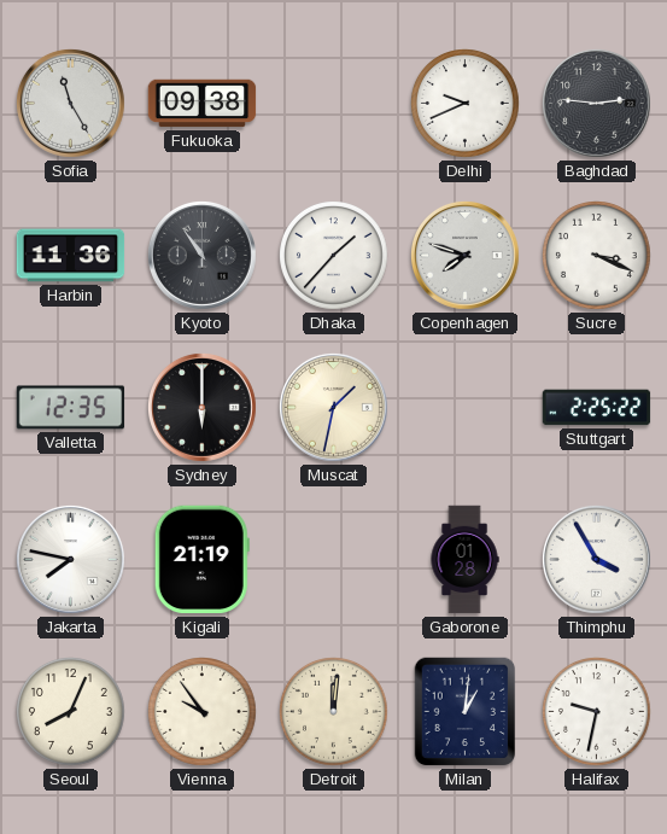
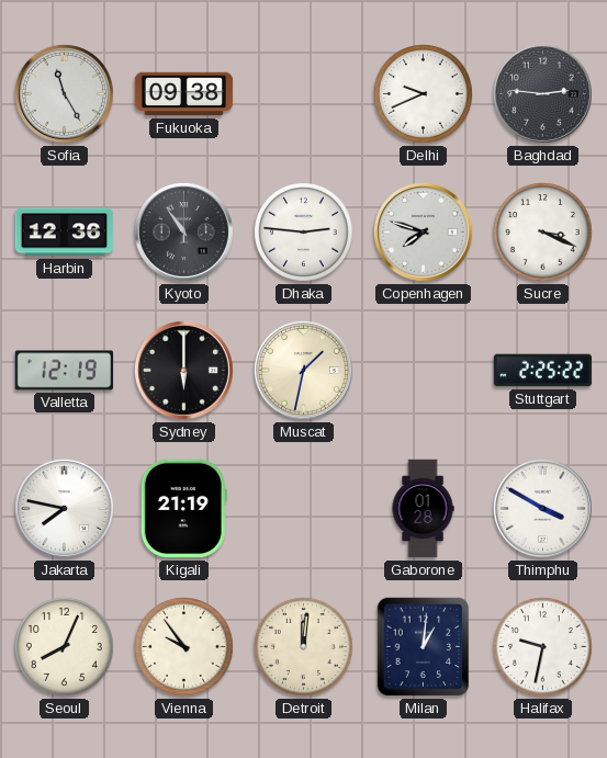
Harbin: 11:36 -> 12:36 (65, 233)
Dhaka: 1:37 -> 2:46 (304, 233)
Valletta: 12:35 -> 12:19 (65, 371)
Thimphu: 3:55 -> 3:50 (543, 509)
